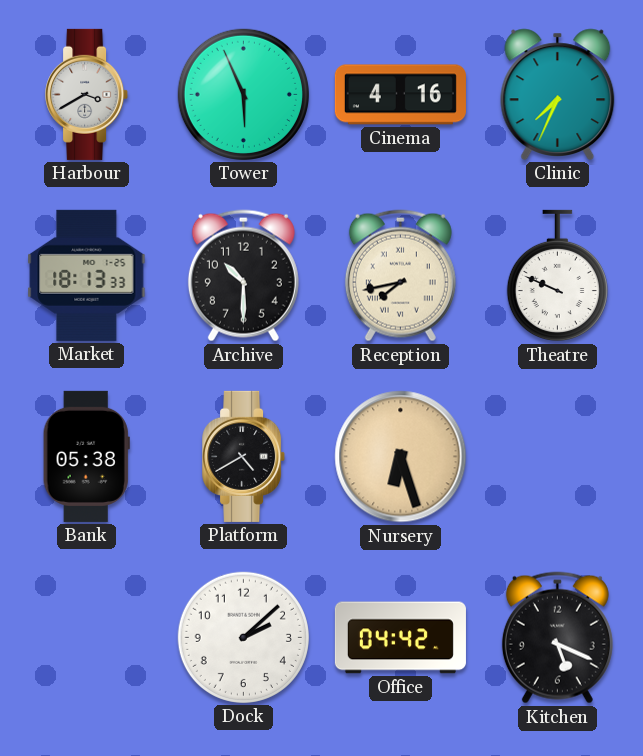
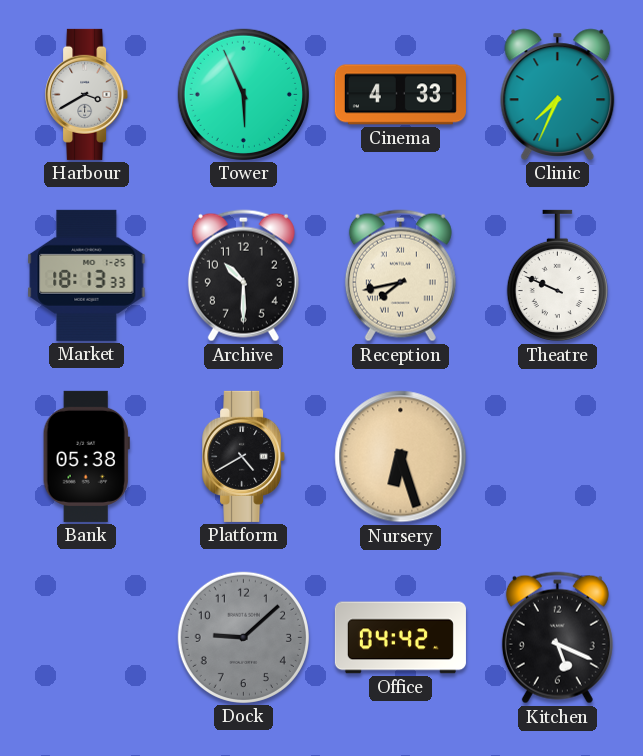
Cinema: 4:16 -> 4:33 (400, 95)
Dock: 2:08 -> 9:08 (243, 637)
Dock dial: white -> grey (243, 637)
